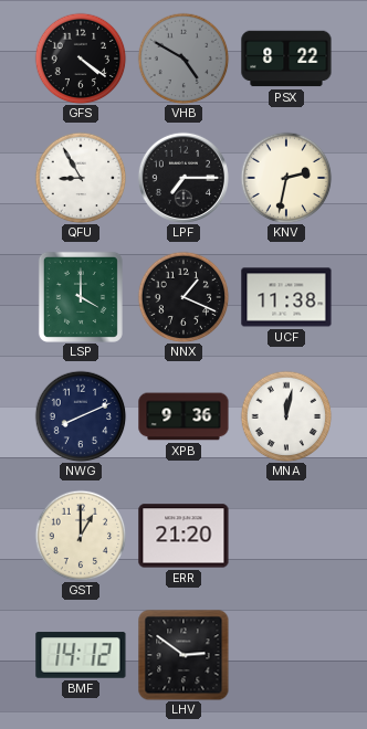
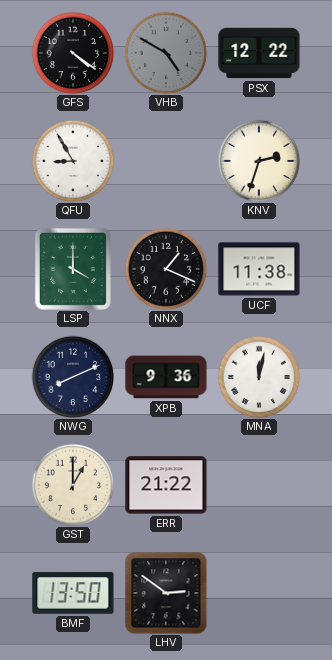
PSX: 8:22 -> 12:22 (259, 53)
LPF: 7:15 -> none (183, 178)
KNV: 2:32 -> 2:33 (259, 161)
ERR: 21:20 -> 21:22 (166, 485)
BMF: 14:12 -> 13:50 (73, 593)
